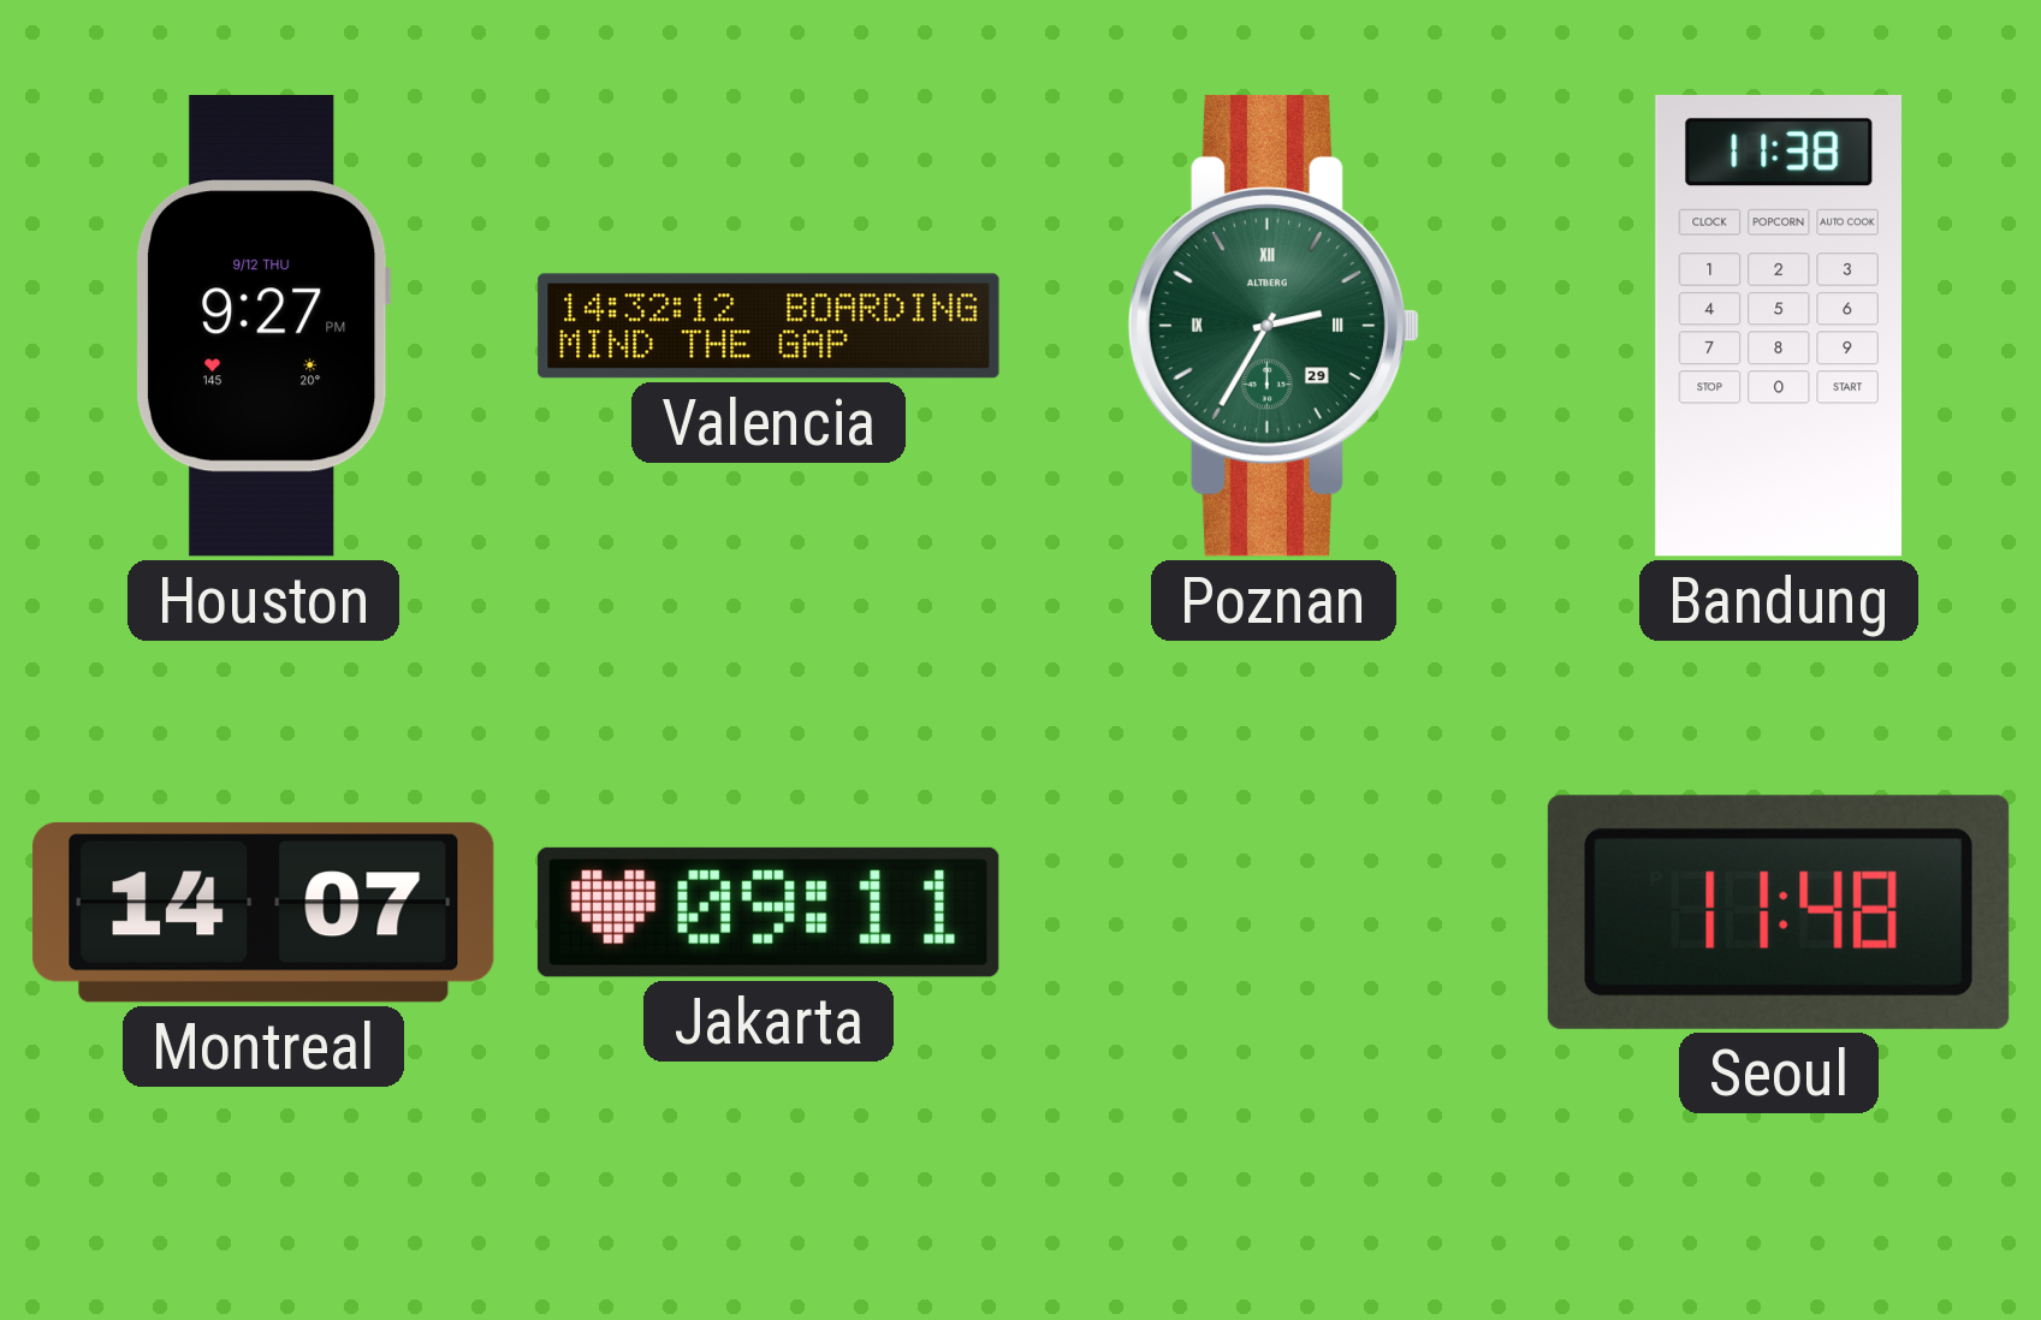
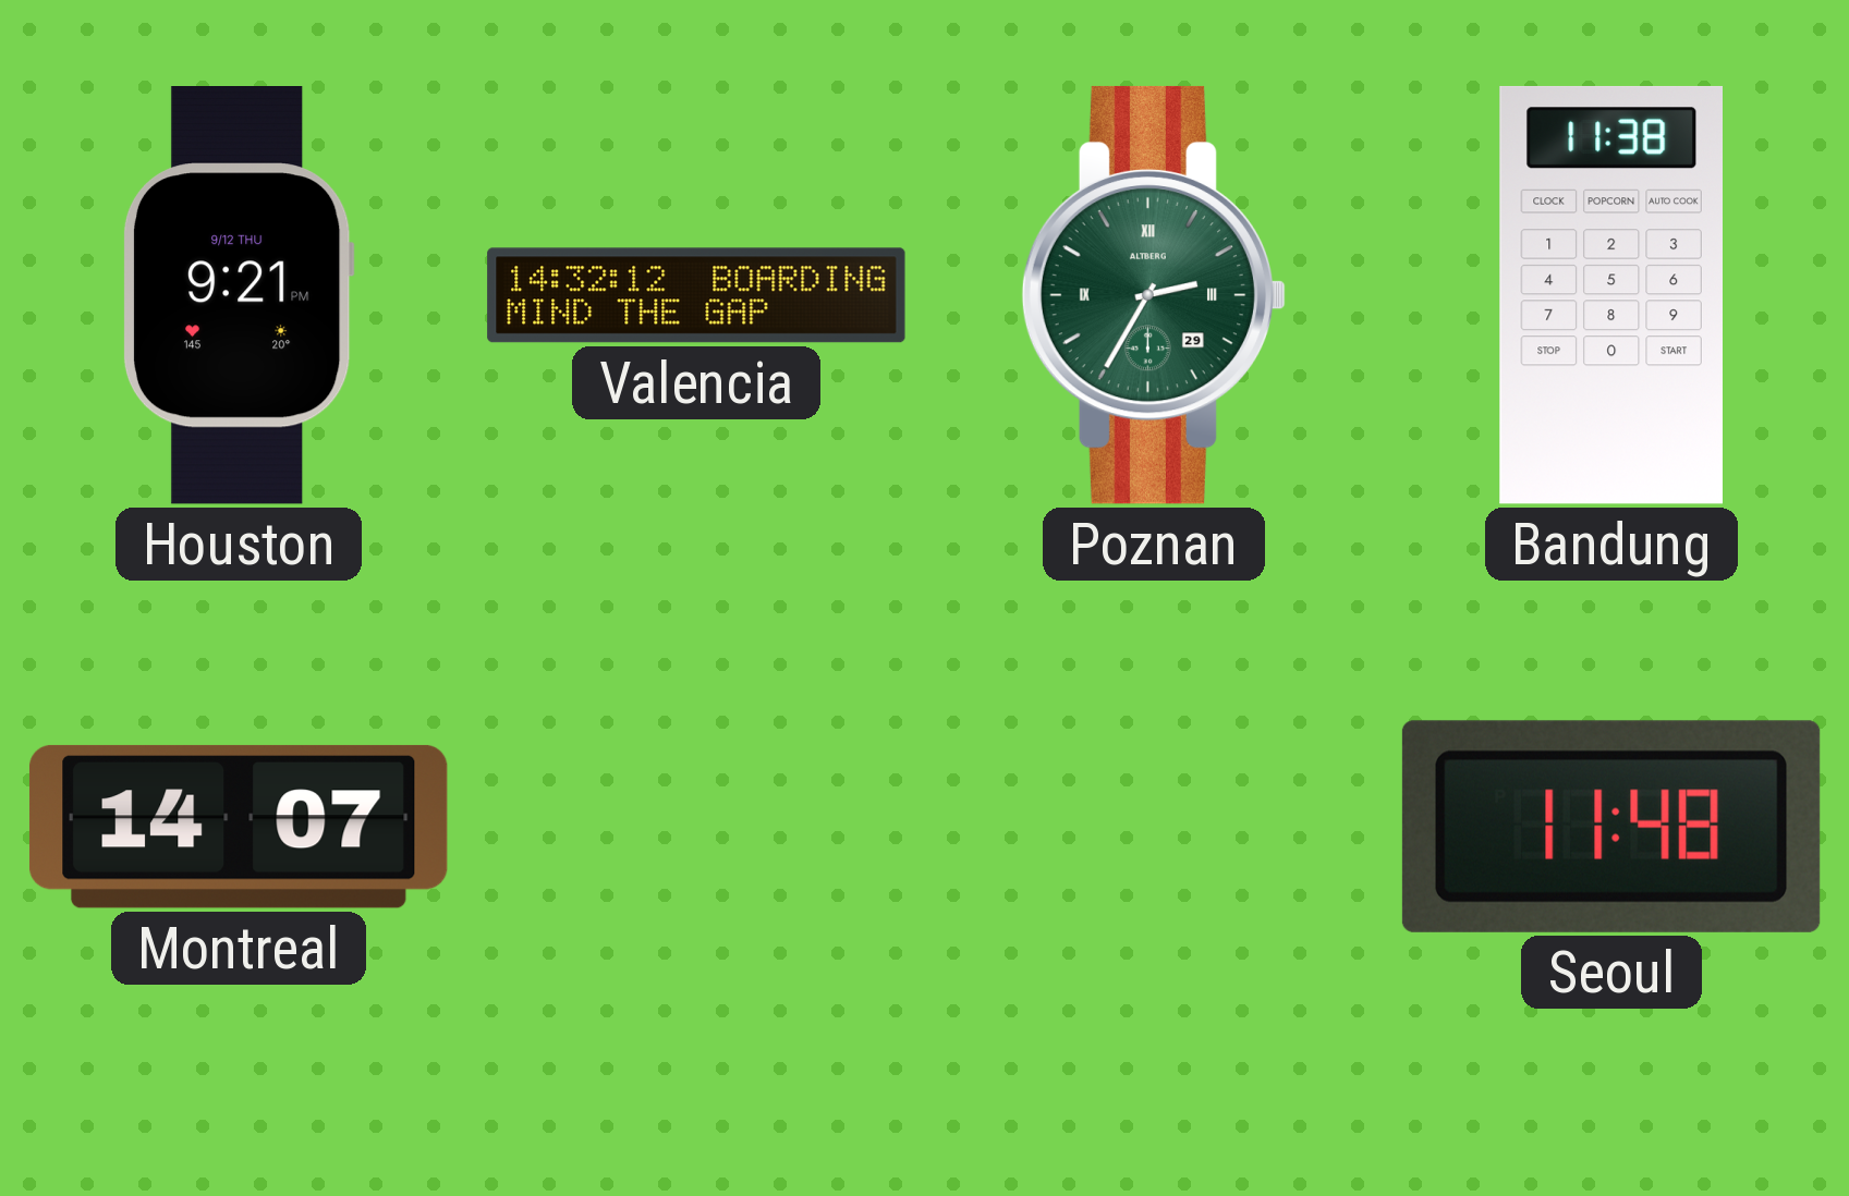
Houston: 9:27 -> 9:21 (239, 296)
Jakarta: 09:11 -> none (769, 912)
